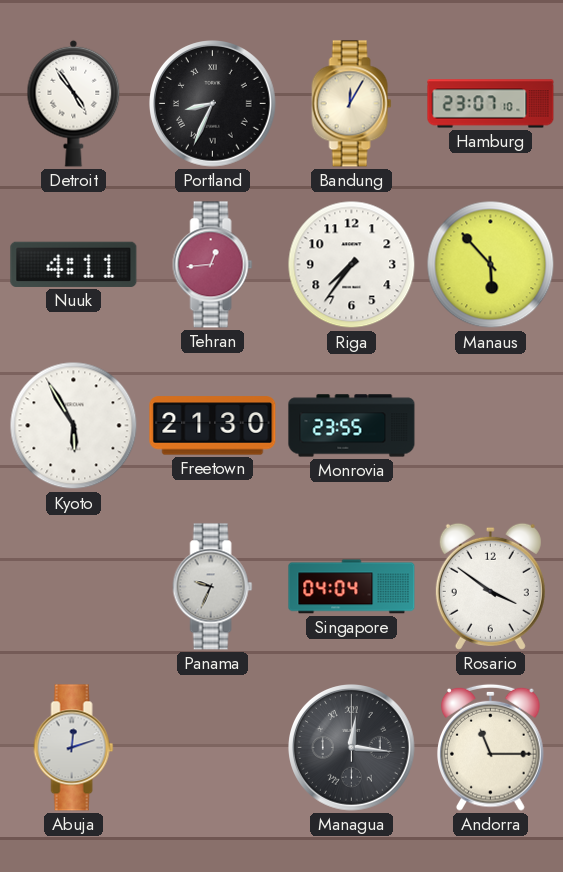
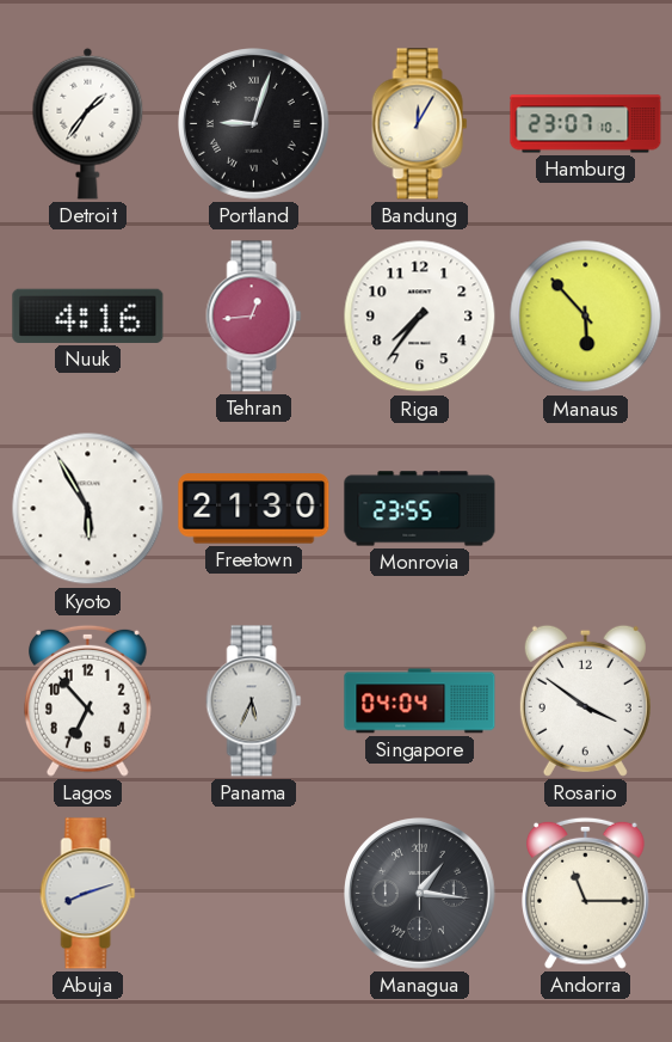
Detroit: 4:54 -> 1:36 (88, 123)
Portland: 8:34 -> 9:03 (254, 124)
Nuuk: 4:11 -> 4:16 (88, 315)
Lagos: none -> 6:53 (88, 700)
Panama: 9:34 -> 5:34 (254, 701)
Abuja: 12:12 -> 8:12 (88, 894)
Managua: 12:16 -> 1:16 (420, 894)
